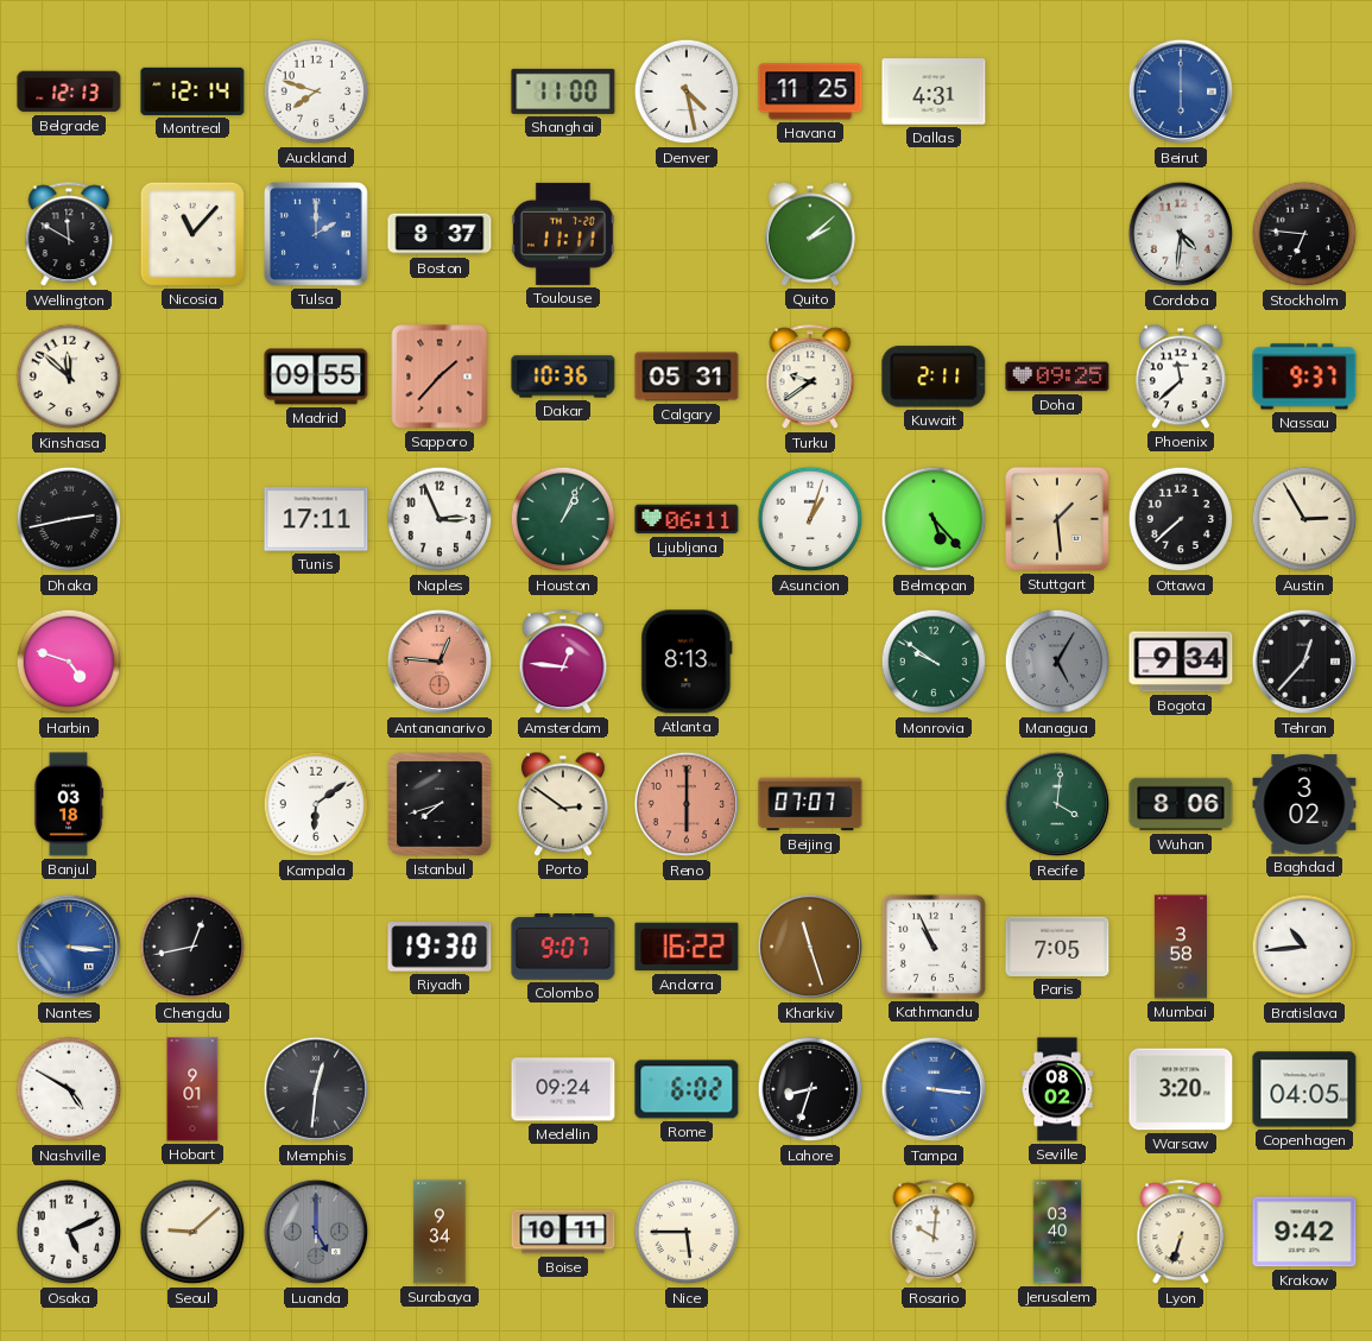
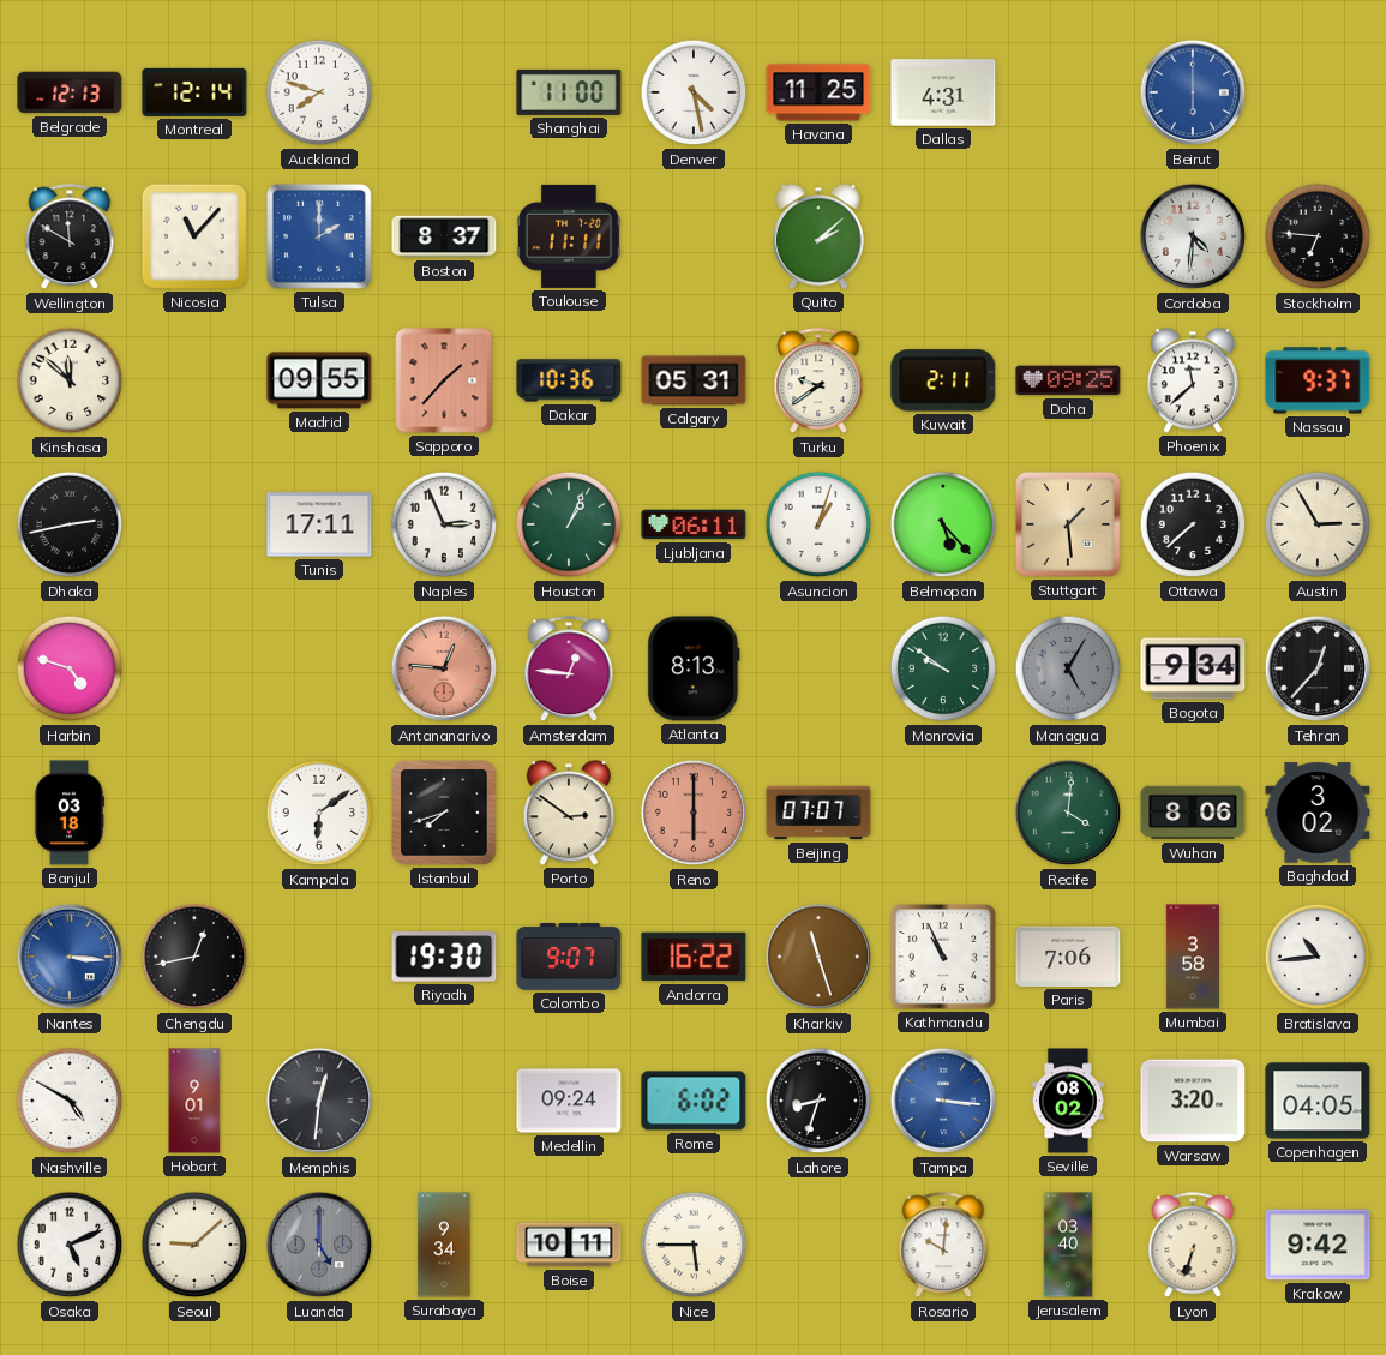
Paris: 7:05 -> 7:06 (1068, 957)
